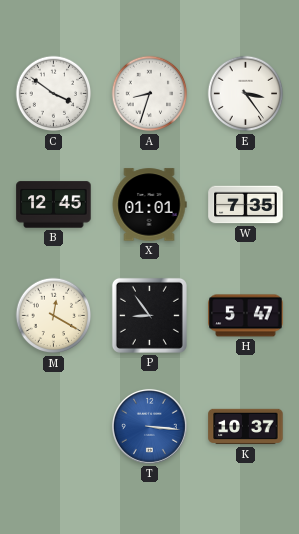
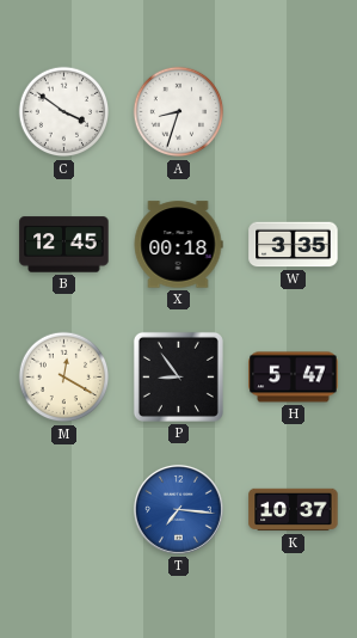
E: 3:24 -> none (246, 94)
X: 01:01 -> 00:18 (178, 245)
W: 7:35 -> 3:35 (294, 245)
T: 3:16 -> 7:16 (178, 509)
